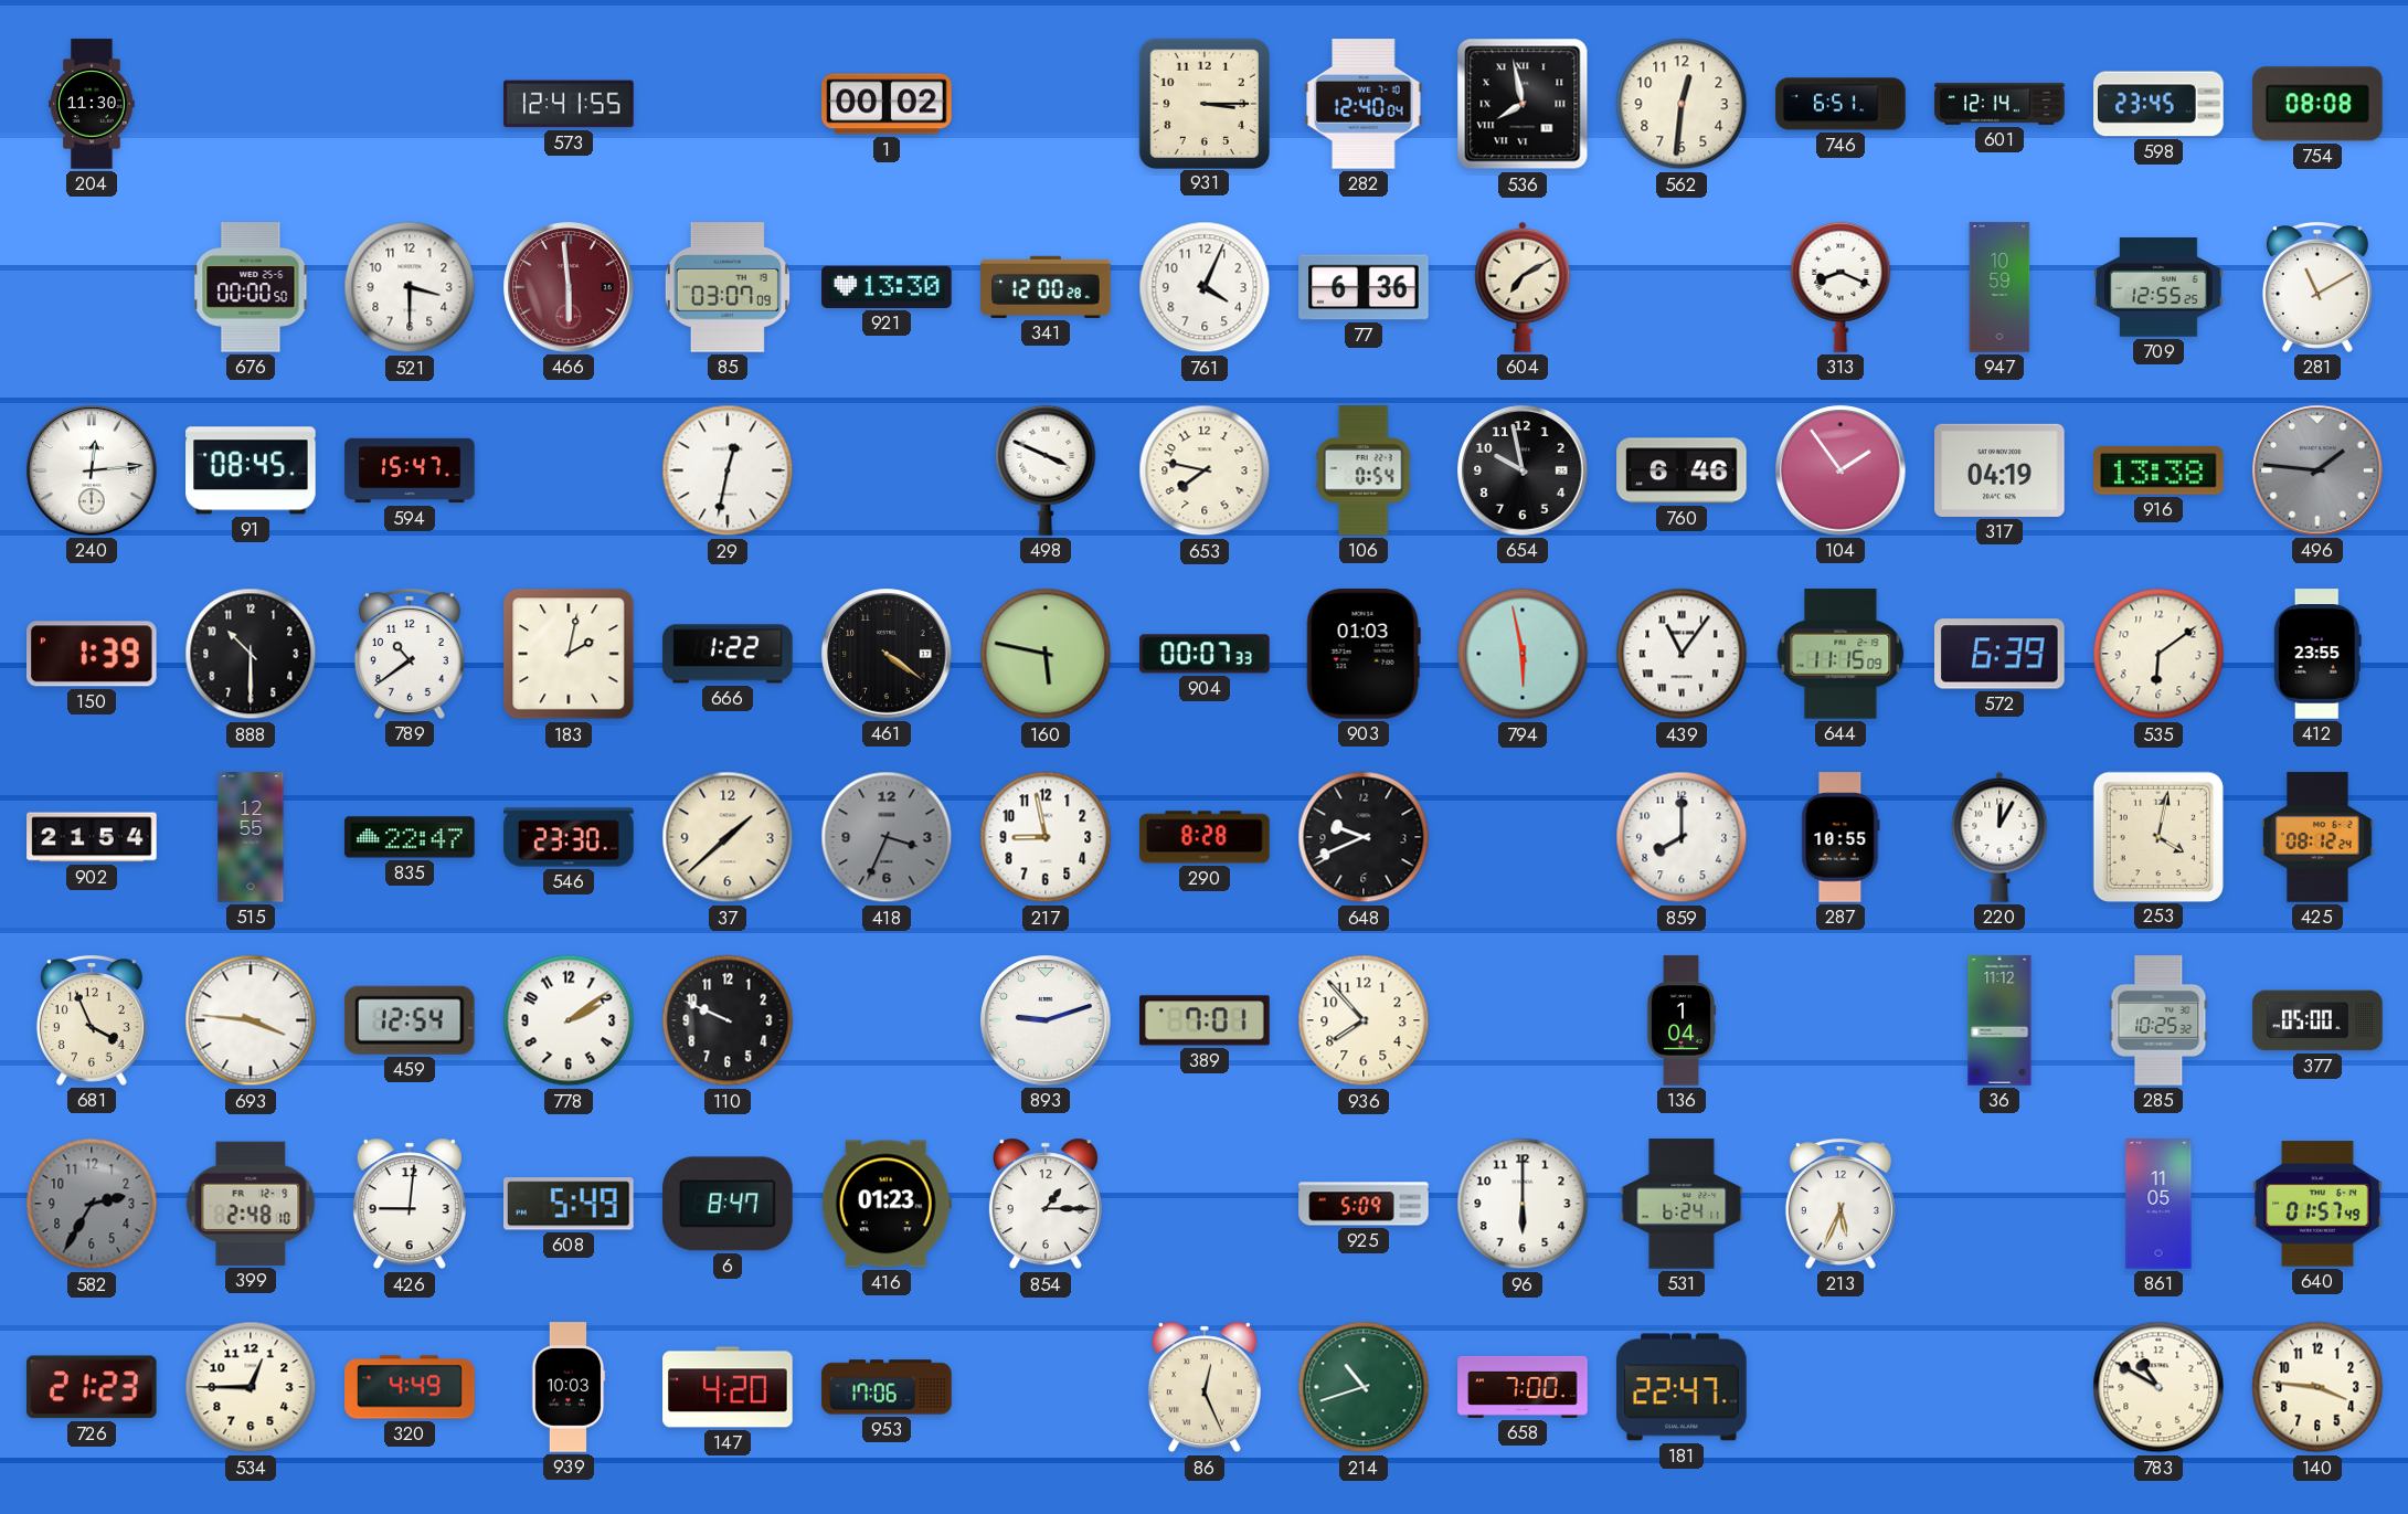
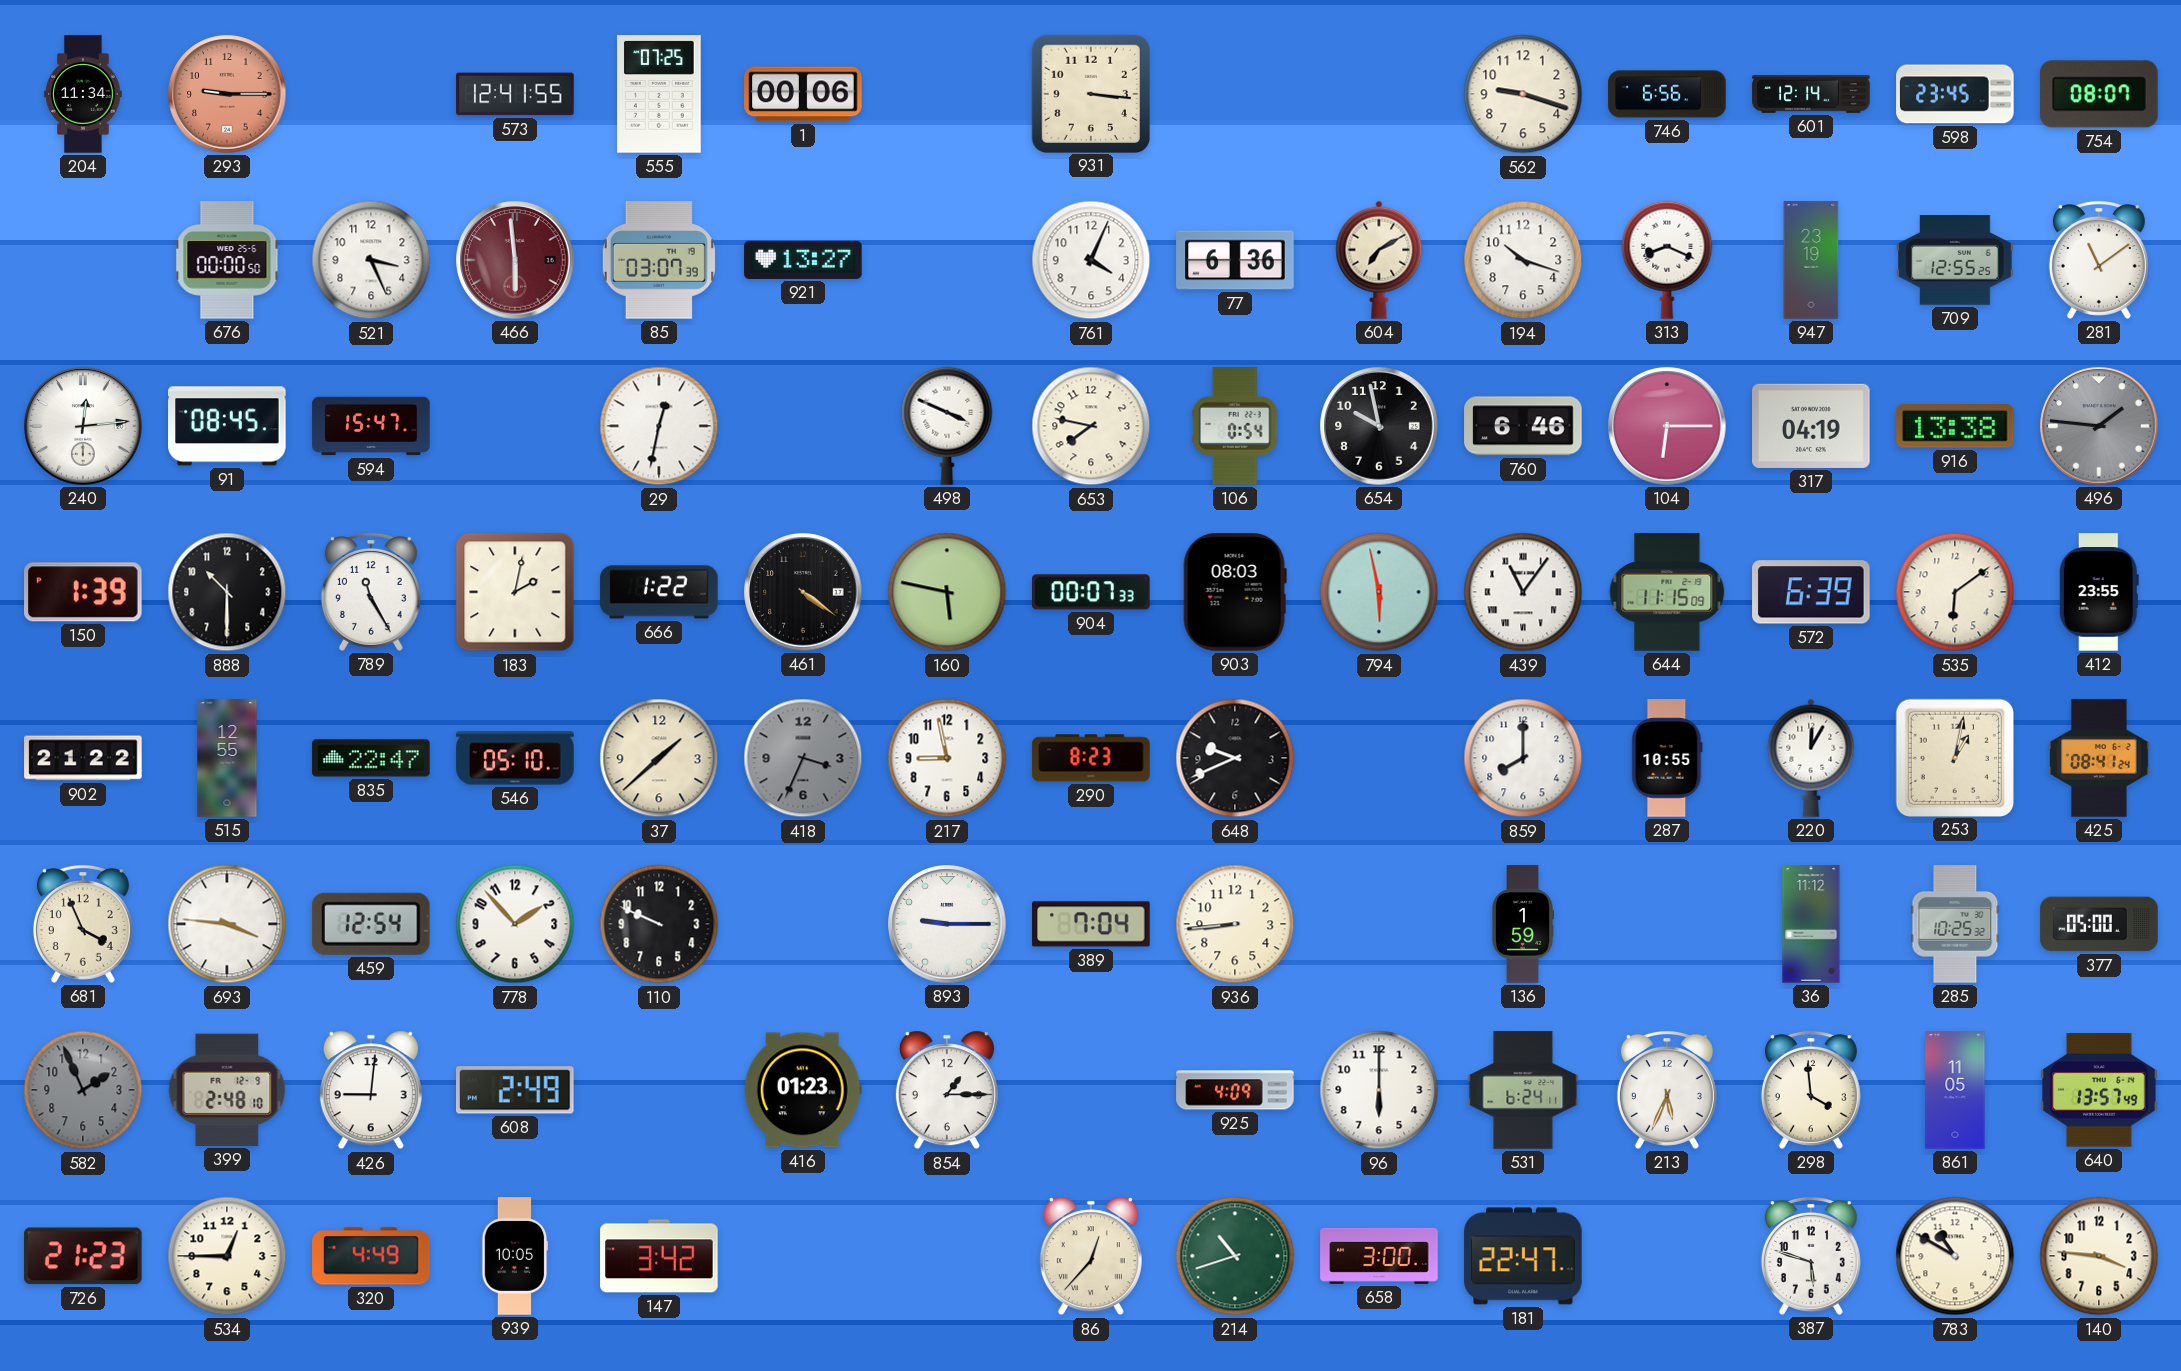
204: 11:30 -> 11:34 (83, 94)
293: none -> 9:15 (227, 94)
555: none -> 07:25 (660, 94)
1: 00:02 -> 00:06 (803, 94)
931: 3:15 -> 3:16 (1090, 93)
282: 12:40 -> none (1364, 104)
536: 7:58 -> none (1523, 104)
562: 12:31 -> 9:18 (1523, 94)
746: 6:51 -> 6:56 (1667, 94)
754: 08:08 -> 08:07 (2099, 94)
521: 3:30 -> 3:26 (371, 260)
85: 03:07:09 -> 03:07:39 (659, 260)
921: 13:30 -> 13:27 (803, 260)
341: 12:00 -> none (1046, 287)
194: none -> 10:18 (1523, 260)
947: 10:59 -> 23:19 (1811, 260)
281: 11:10 -> 11:09 (2099, 261)
104: 1:54 -> 6:15 (1667, 426)
789: 10:39 -> 11:25 (371, 593)
903: 01:03 -> 08:03 (1235, 592)
902: 21:54 -> 21:22 (83, 758)
546: 23:30 -> 05:10 (515, 758)
290: 8:28 -> 8:23 (1091, 758)
253: 4:02 -> 1:02 (1954, 757)
425: 08:12 -> 08:41 (2100, 758)
778: 2:09 -> 1:53 (515, 924)
893: 9:12 -> 9:15 (947, 924)
389: 7:01 -> 7:04 (1091, 924)
936: 7:53 -> 8:44 (1235, 924)
136: 1:04 -> 1:59 (1522, 924)
582: 2:35 -> 1:56 (83, 1090)
608: 5:49 -> 2:49 (516, 1090)
6: 8:47 -> none (728, 1204)
925: 5:09 -> 4:09 (1235, 1090)
298: none -> 3:59 (1811, 1091)
640: 01:57 -> 13:57 (2099, 1090)
939: 10:03 -> 10:05 (515, 1256)
147: 4:20 -> 3:42 (659, 1256)
953: 17:06 -> none (887, 1387)
86: 12:26 -> 12:37 (1091, 1256)
658: 7:00 -> 3:00 (1379, 1256)
387: none -> 5:48 (1811, 1257)
